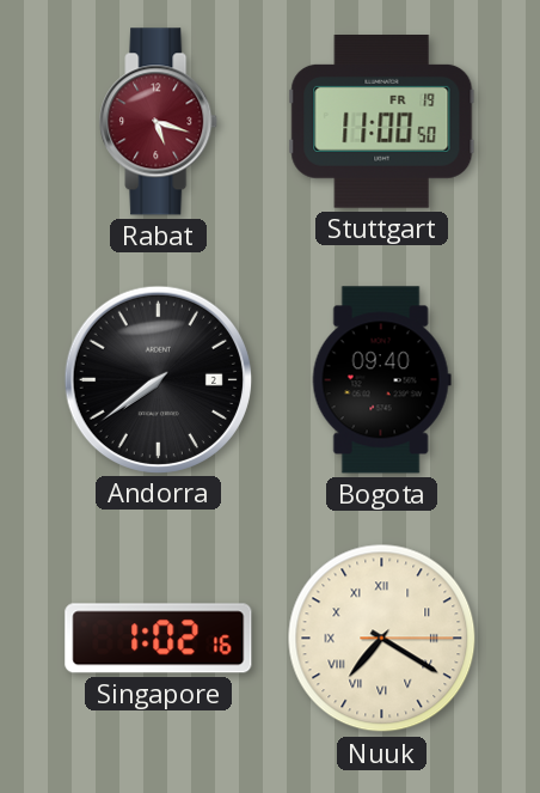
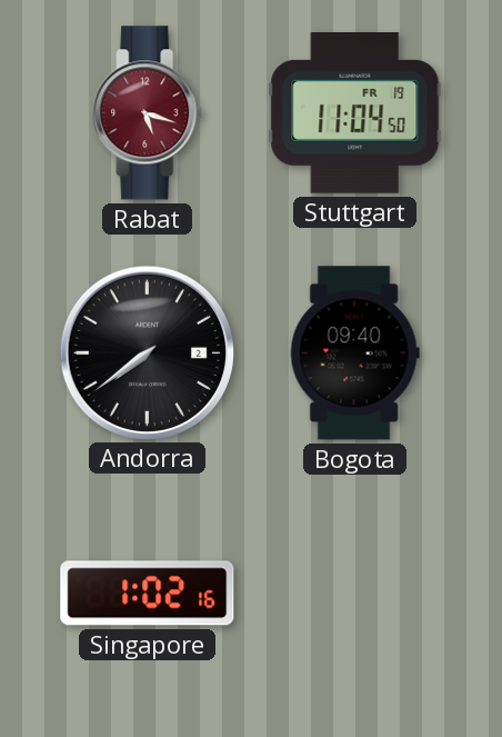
Stuttgart: 11:00 -> 11:04 (355, 113)
Nuuk: 7:20 -> none (382, 639)
